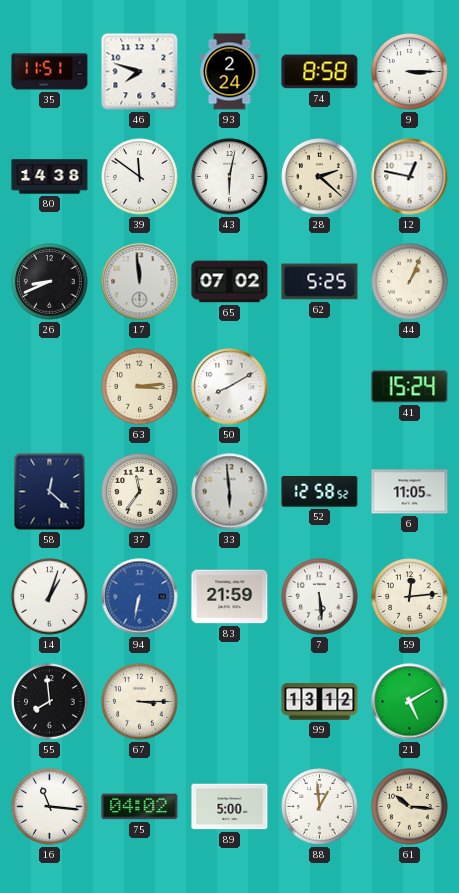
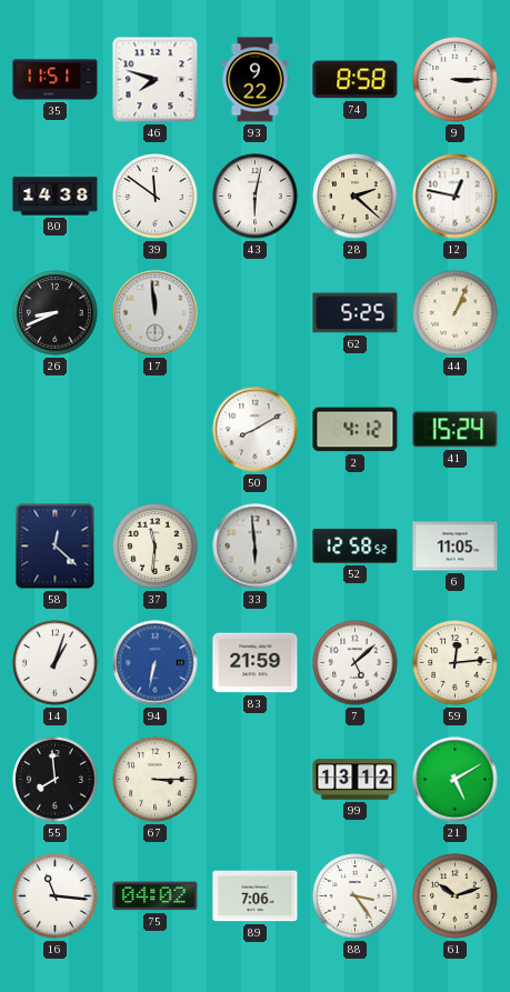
93: 2:24 -> 9:22 (256, 80)
65: 07:02 -> none (230, 282)
63: 3:14 -> none (140, 387)
2: none -> 4:12 (356, 430)
37: 11:36 -> 11:31 (156, 547)
7: 5:29 -> 5:08 (356, 663)
89: 5:00 -> 7:06 (256, 896)
88: 12:59 -> 3:24 (356, 896)
61: 10:16 -> 10:12 (456, 896)
